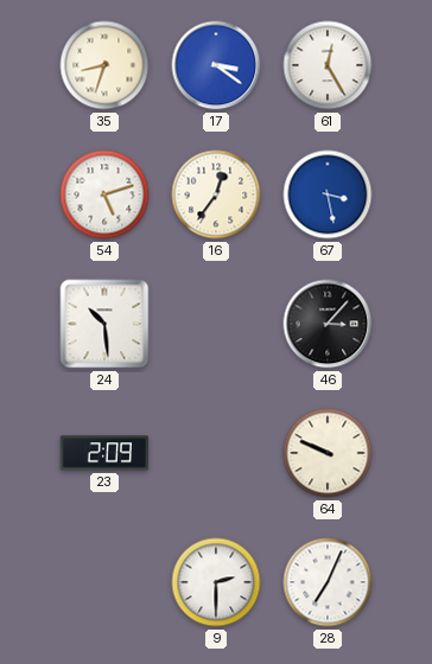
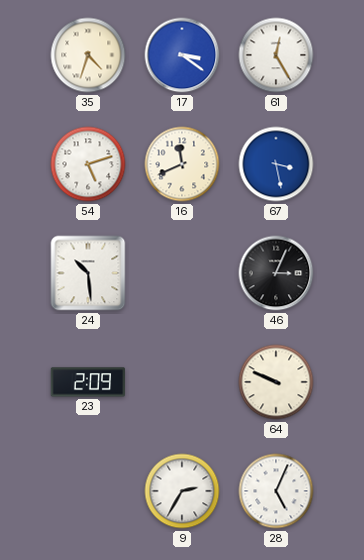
35: 8:33 -> 4:33 (88, 55)
16: 12:36 -> 11:41 (182, 164)
46: 3:07 -> 3:04 (276, 273)
9: 2:30 -> 2:35 (182, 491)
28: 7:04 -> 5:04 (276, 491)
